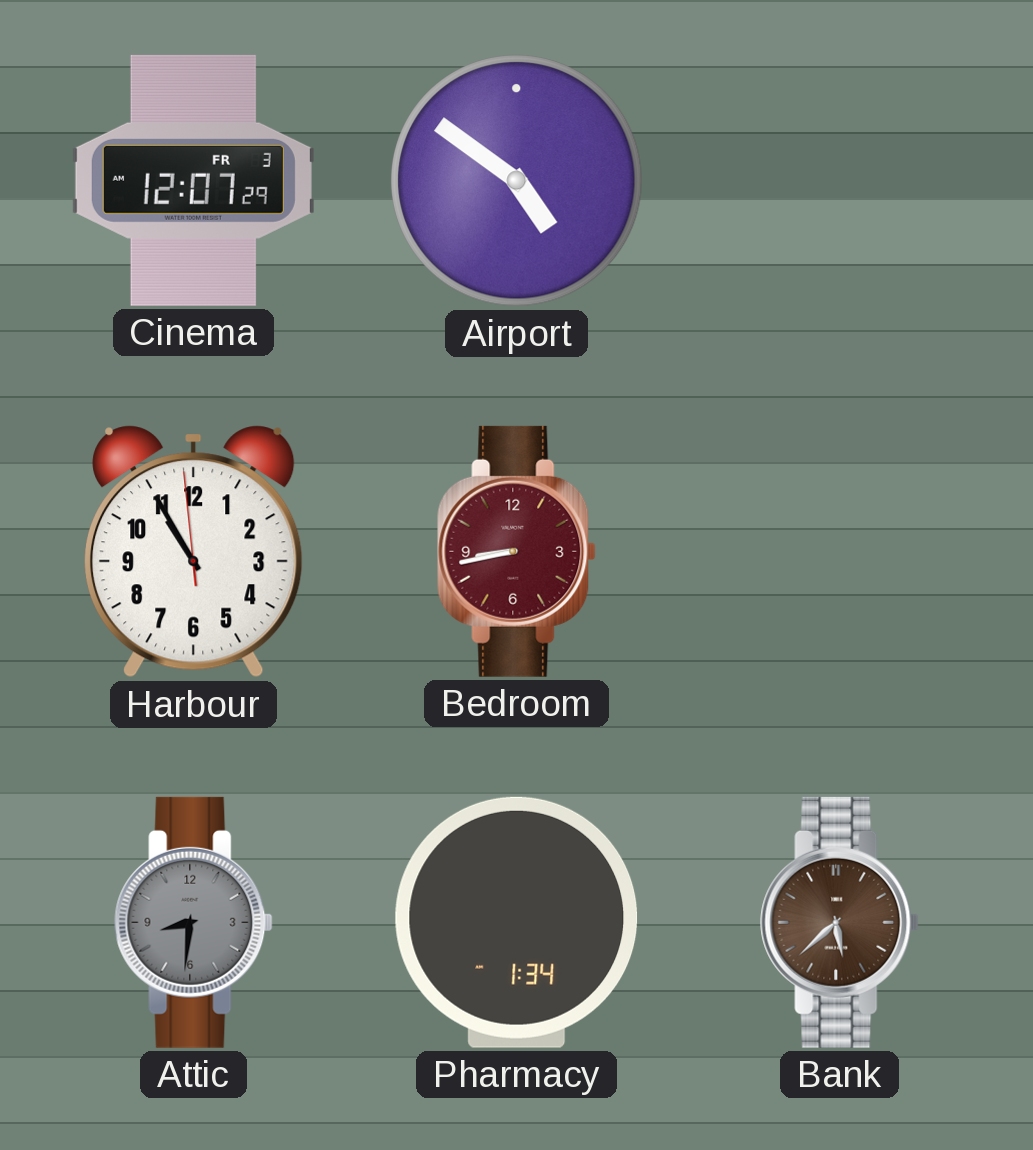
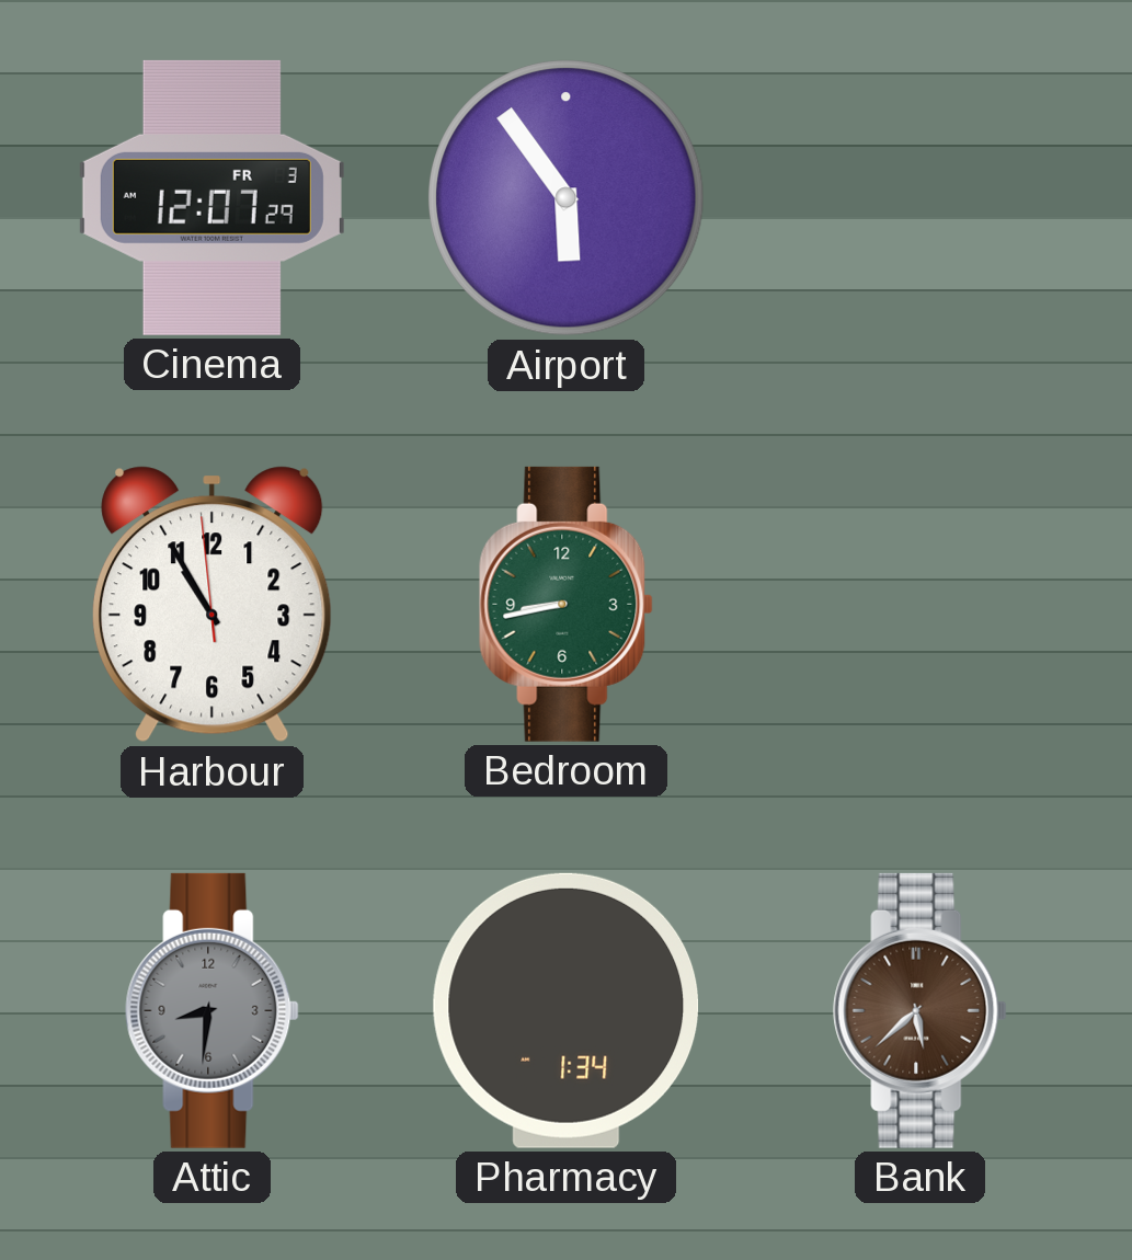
Airport: 4:51 -> 5:54 (567, 198)
Bedroom dial: burgundy -> green (567, 604)
